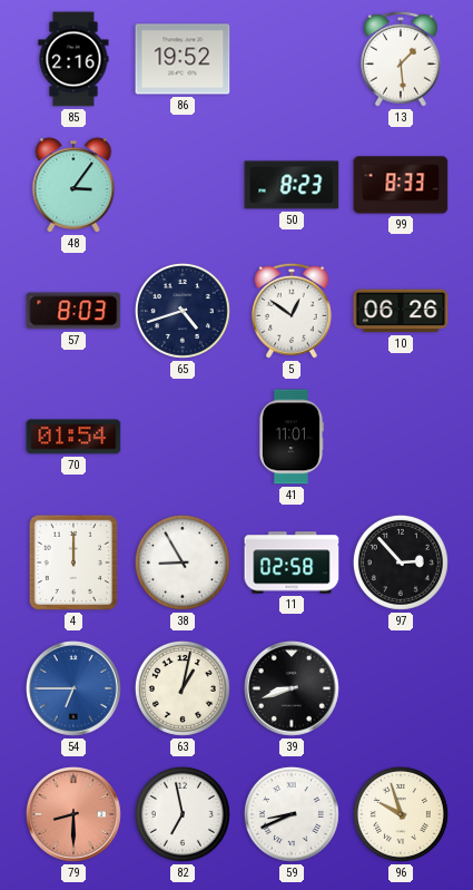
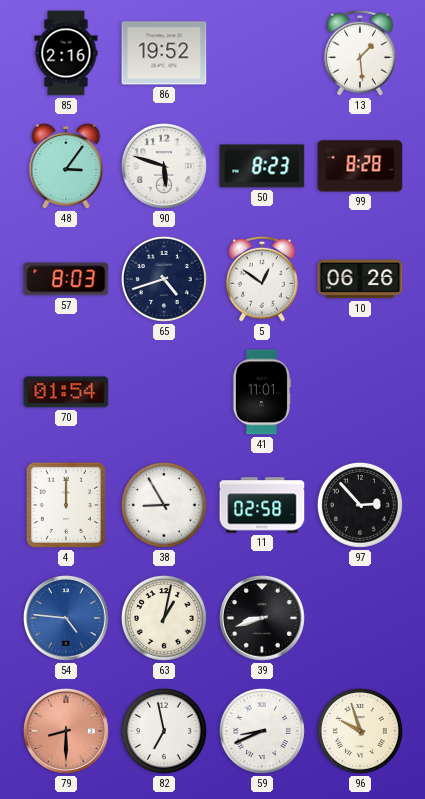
90: none -> 5:48 (165, 167)
99: 8:33 -> 8:28 (360, 166)
54: 6:45 -> 4:46 (67, 619)
